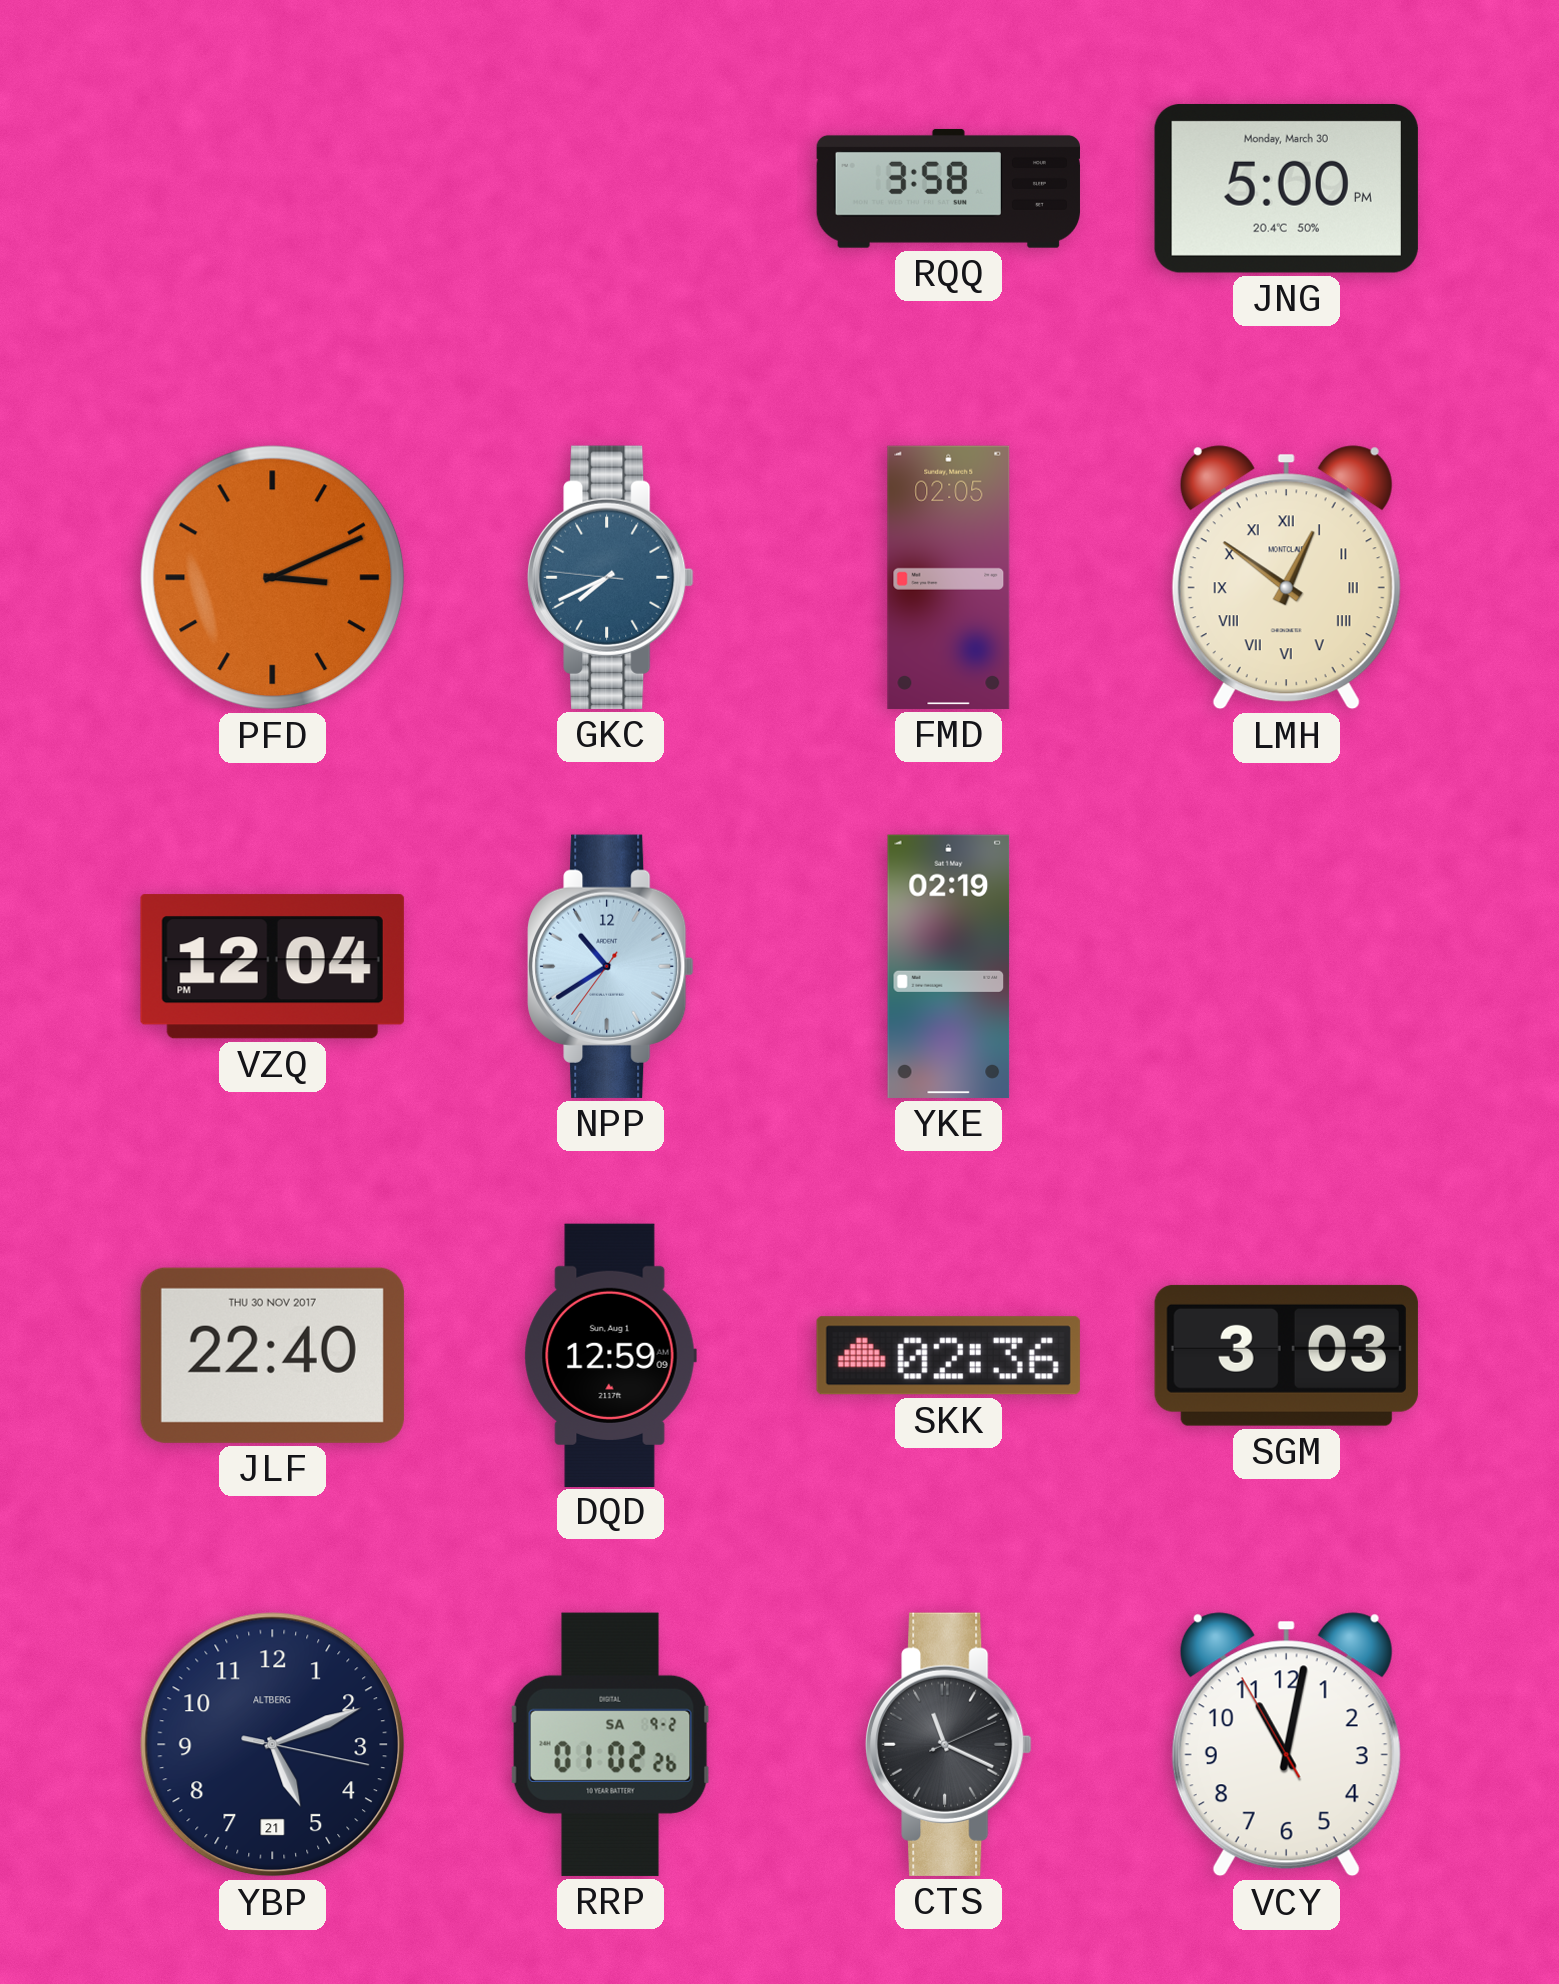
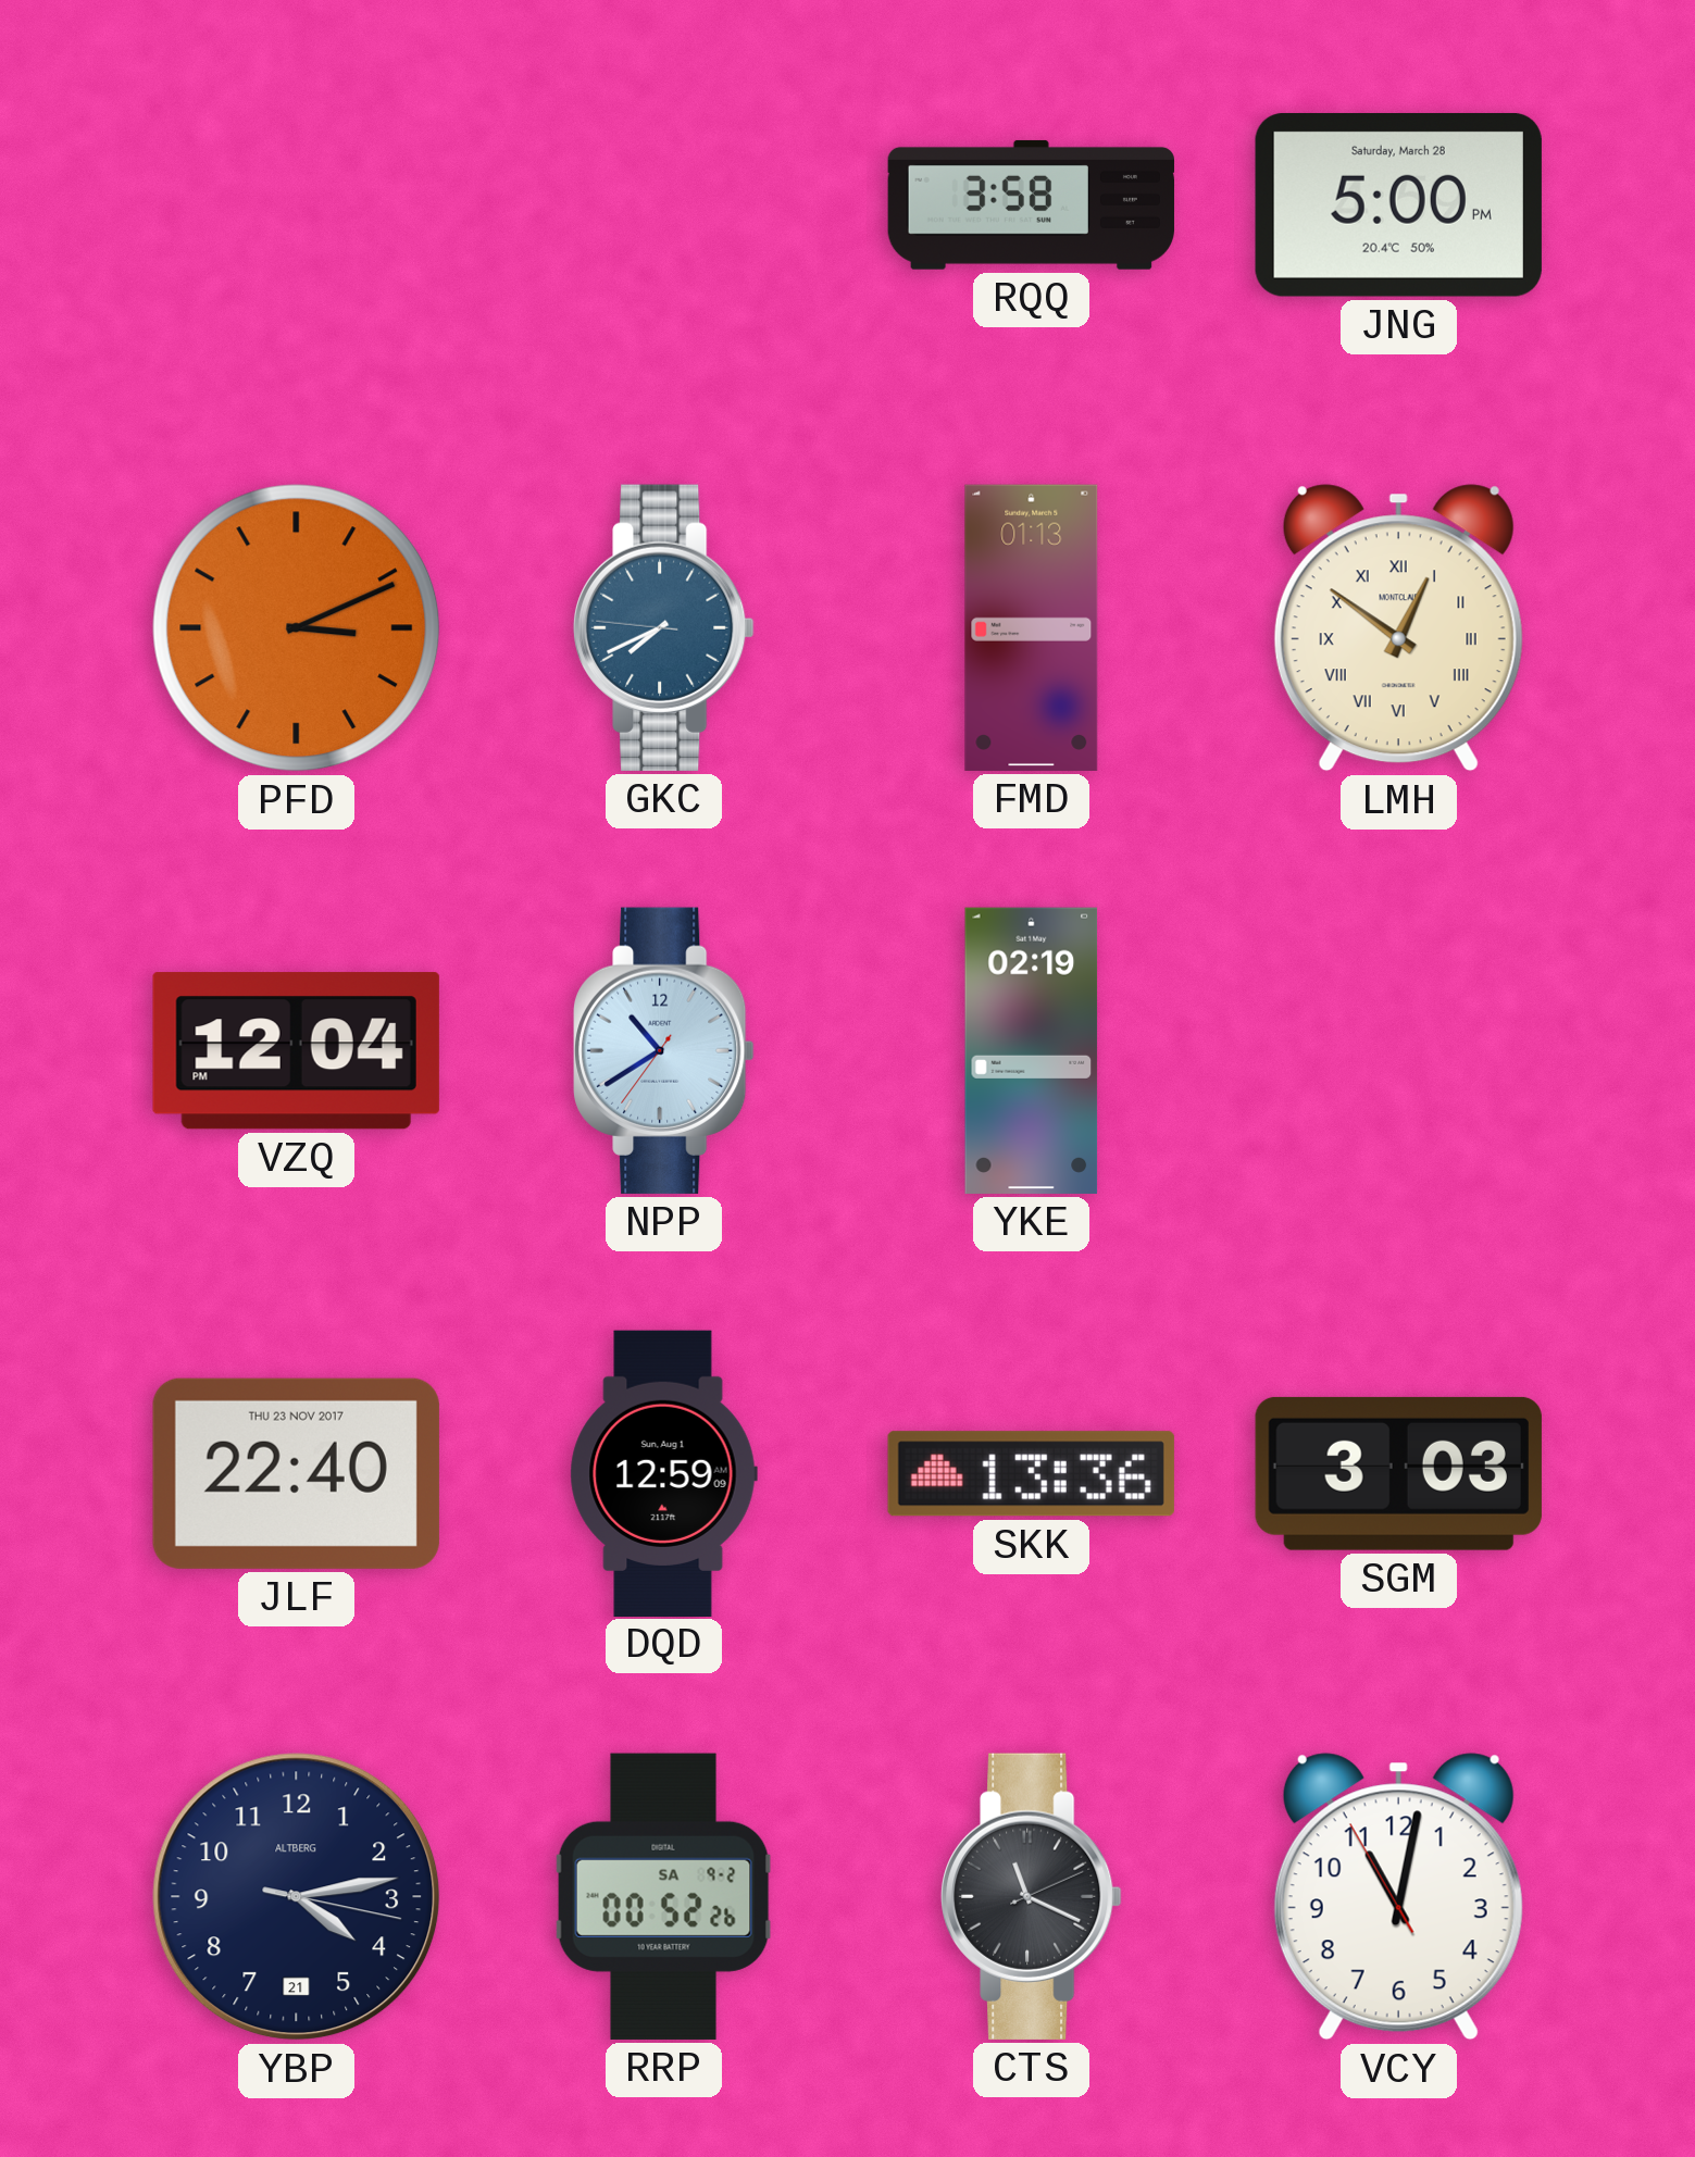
JNG date: Monday, March 30 -> Saturday, March 28 (1398, 204)
FMD: 02:05 -> 01:13 (1032, 627)
JLF date: THU 30 NOV 2017 -> THU 23 NOV 2017 (296, 1473)
SKK: 02:36 -> 13:36 (1031, 1474)
YBP: 5:11 -> 4:13 (297, 1897)
RRP: 01:02 -> 00:52 (663, 1896)
